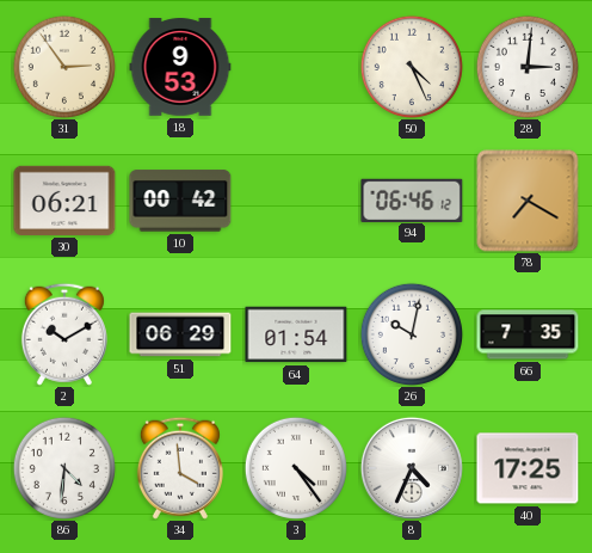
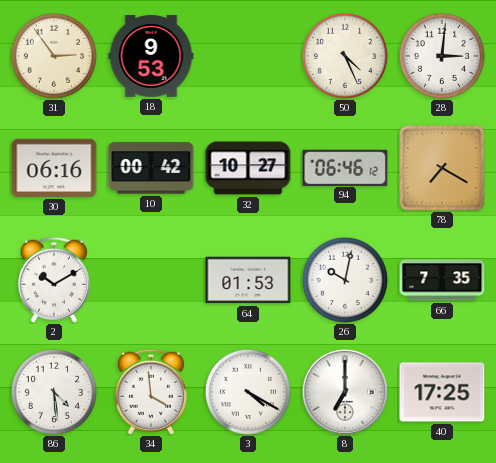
30: 06:21 -> 06:16 (54, 168)
32: none -> 10:27 (248, 168)
51: 06:29 -> none (180, 334)
64: 01:54 -> 01:53 (248, 280)
86: 4:31 -> 4:29 (53, 391)
3: 4:24 -> 4:20 (247, 391)
8: 4:34 -> 7:00 (345, 392)
